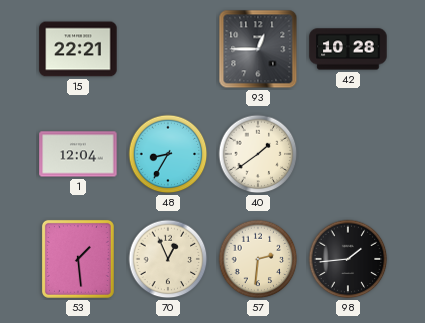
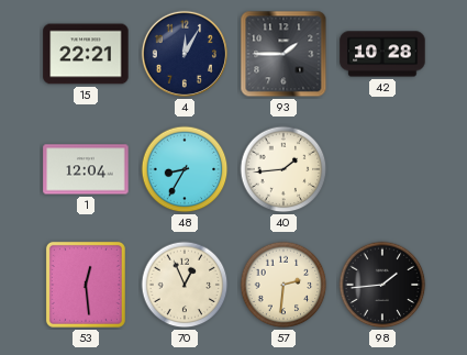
4: none -> 12:05 (185, 54)
93: 12:45 -> 1:45 (283, 54)
40: 1:39 -> 1:44 (283, 169)
53: 1:29 -> 12:29 (86, 285)
